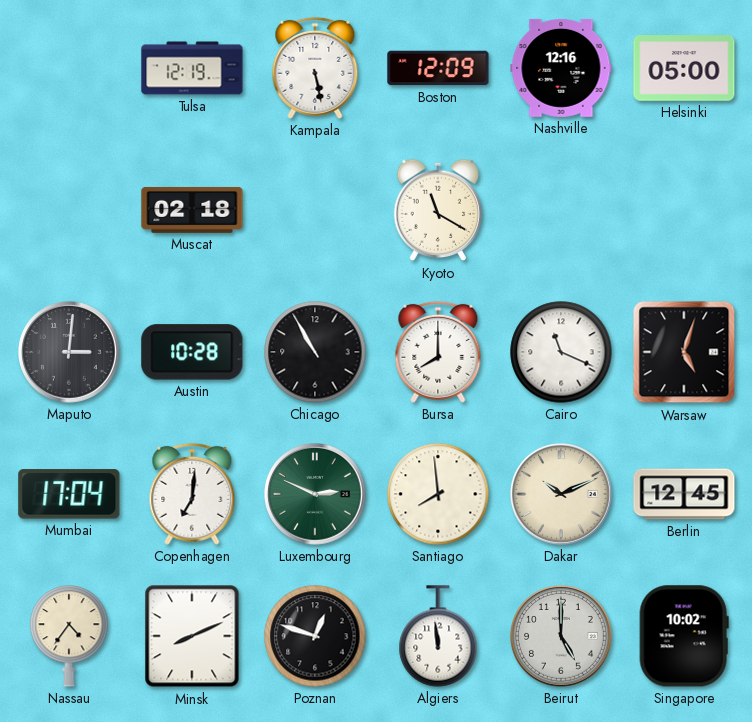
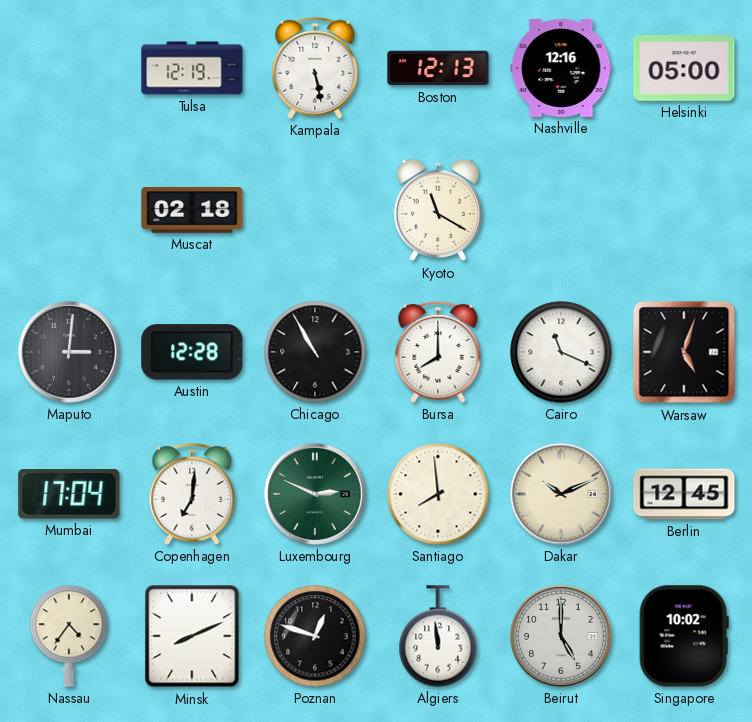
Boston: 12:09 -> 12:13 (438, 68)
Austin: 10:28 -> 12:28 (192, 352)
